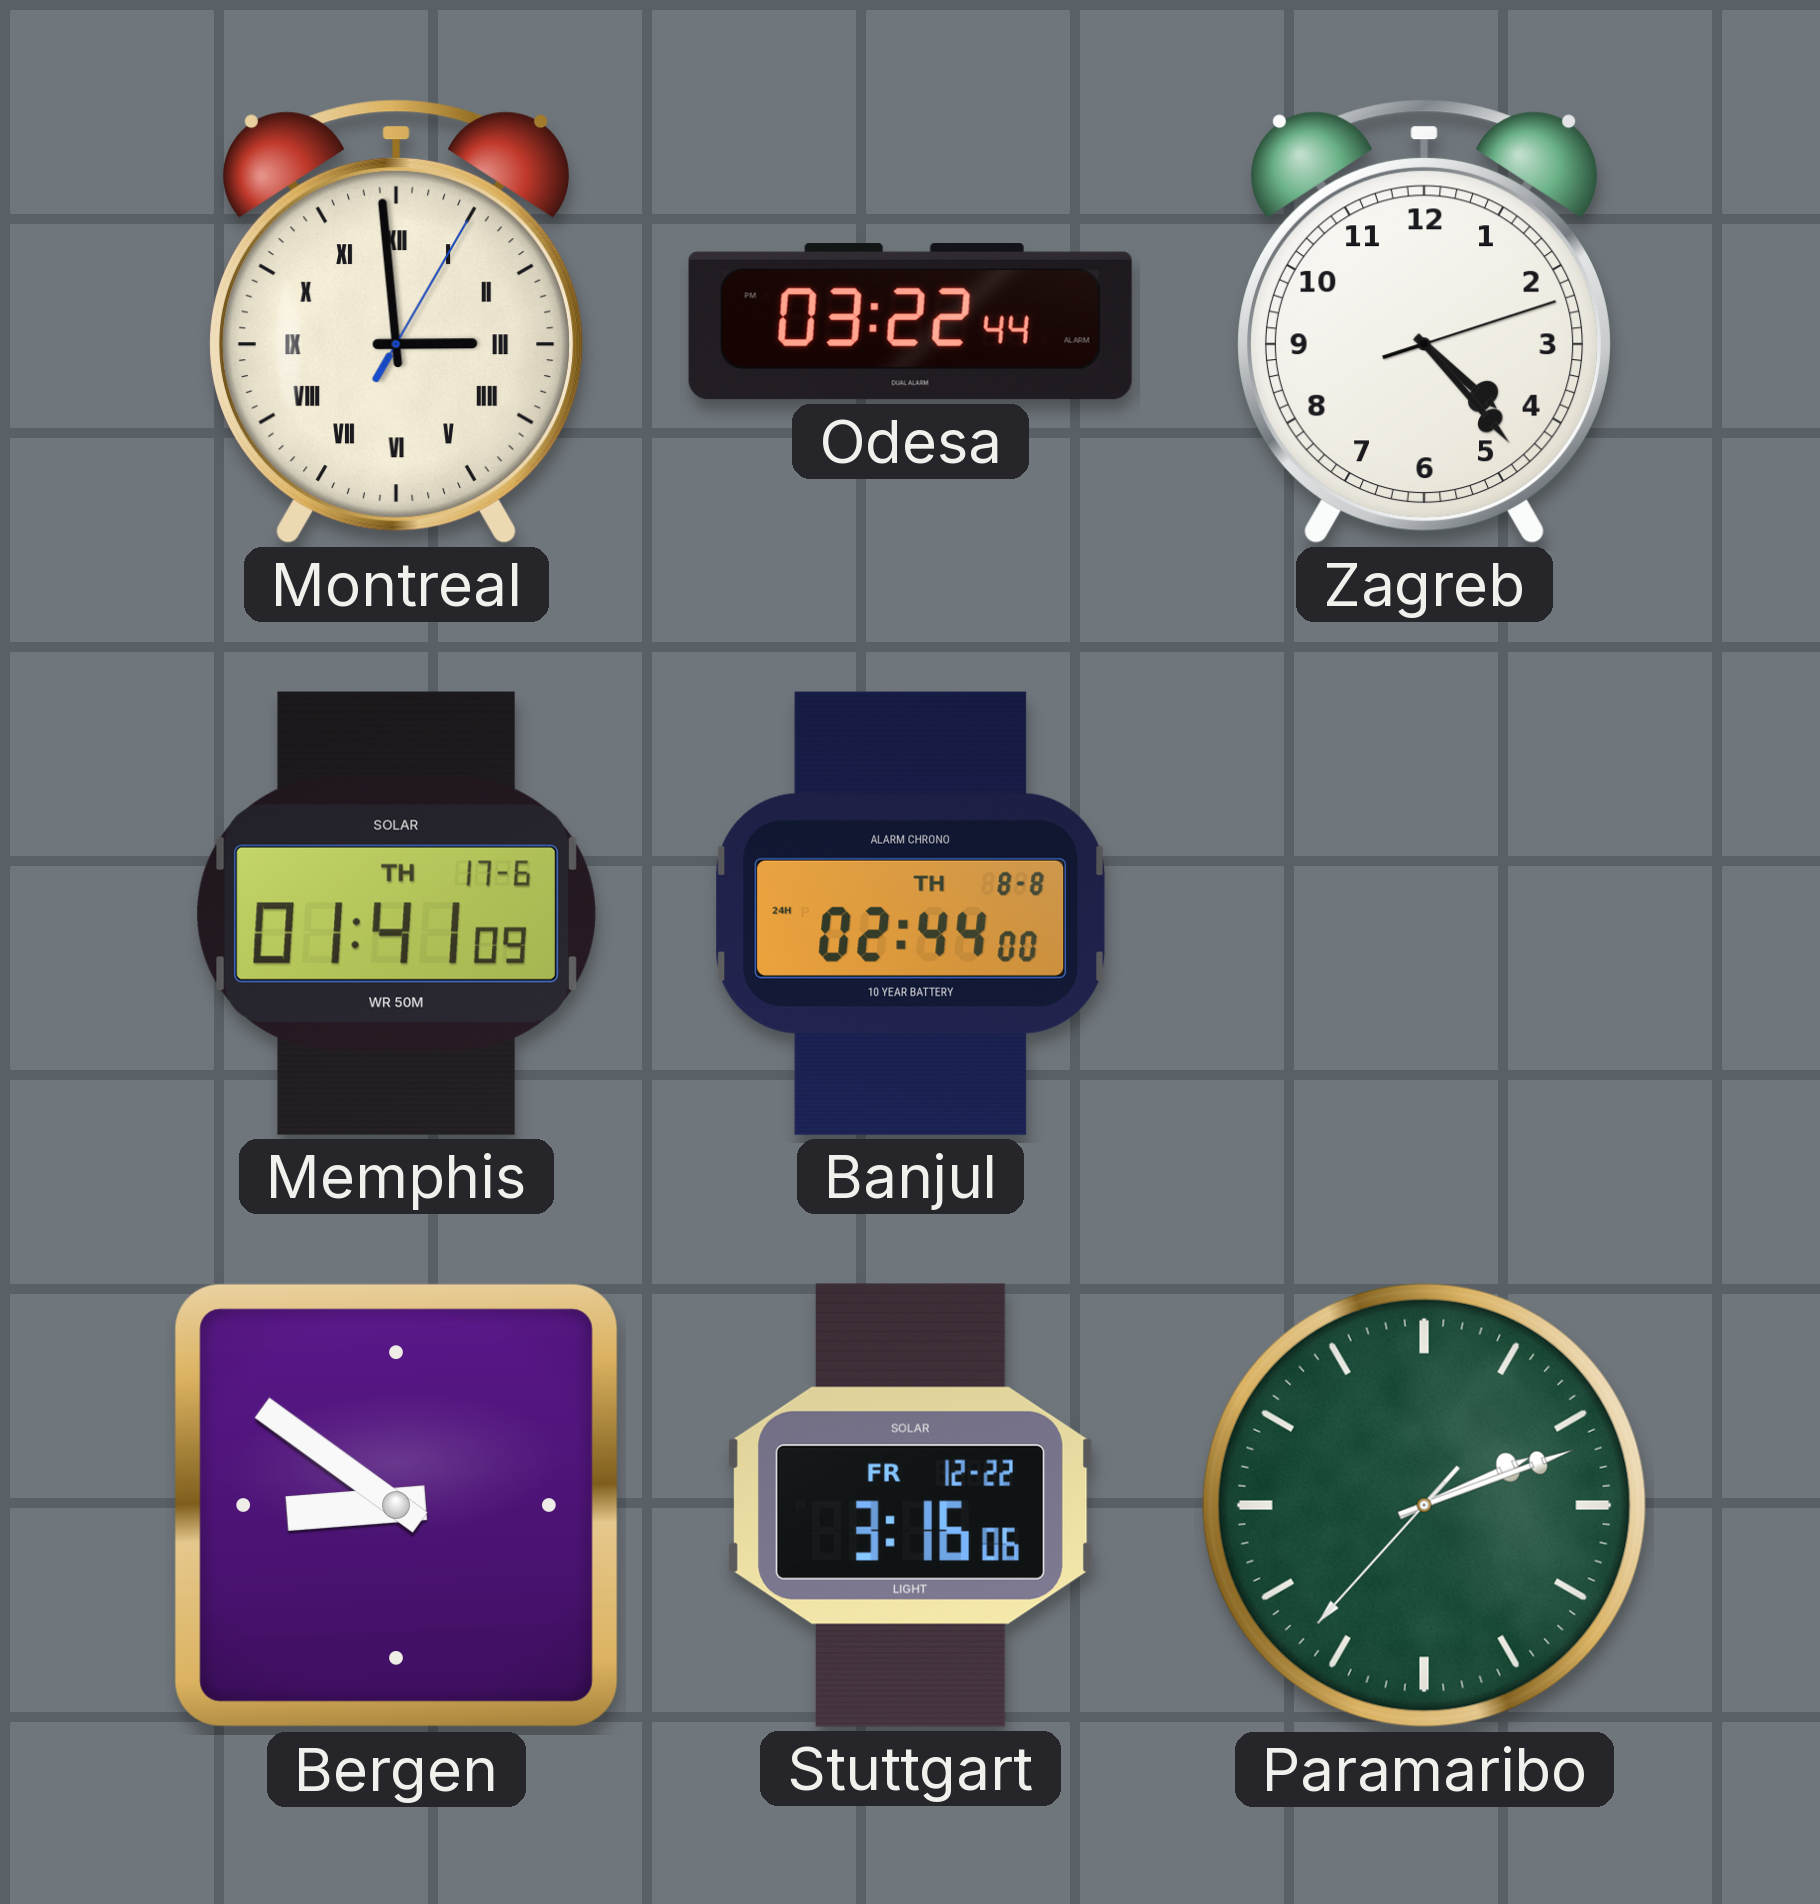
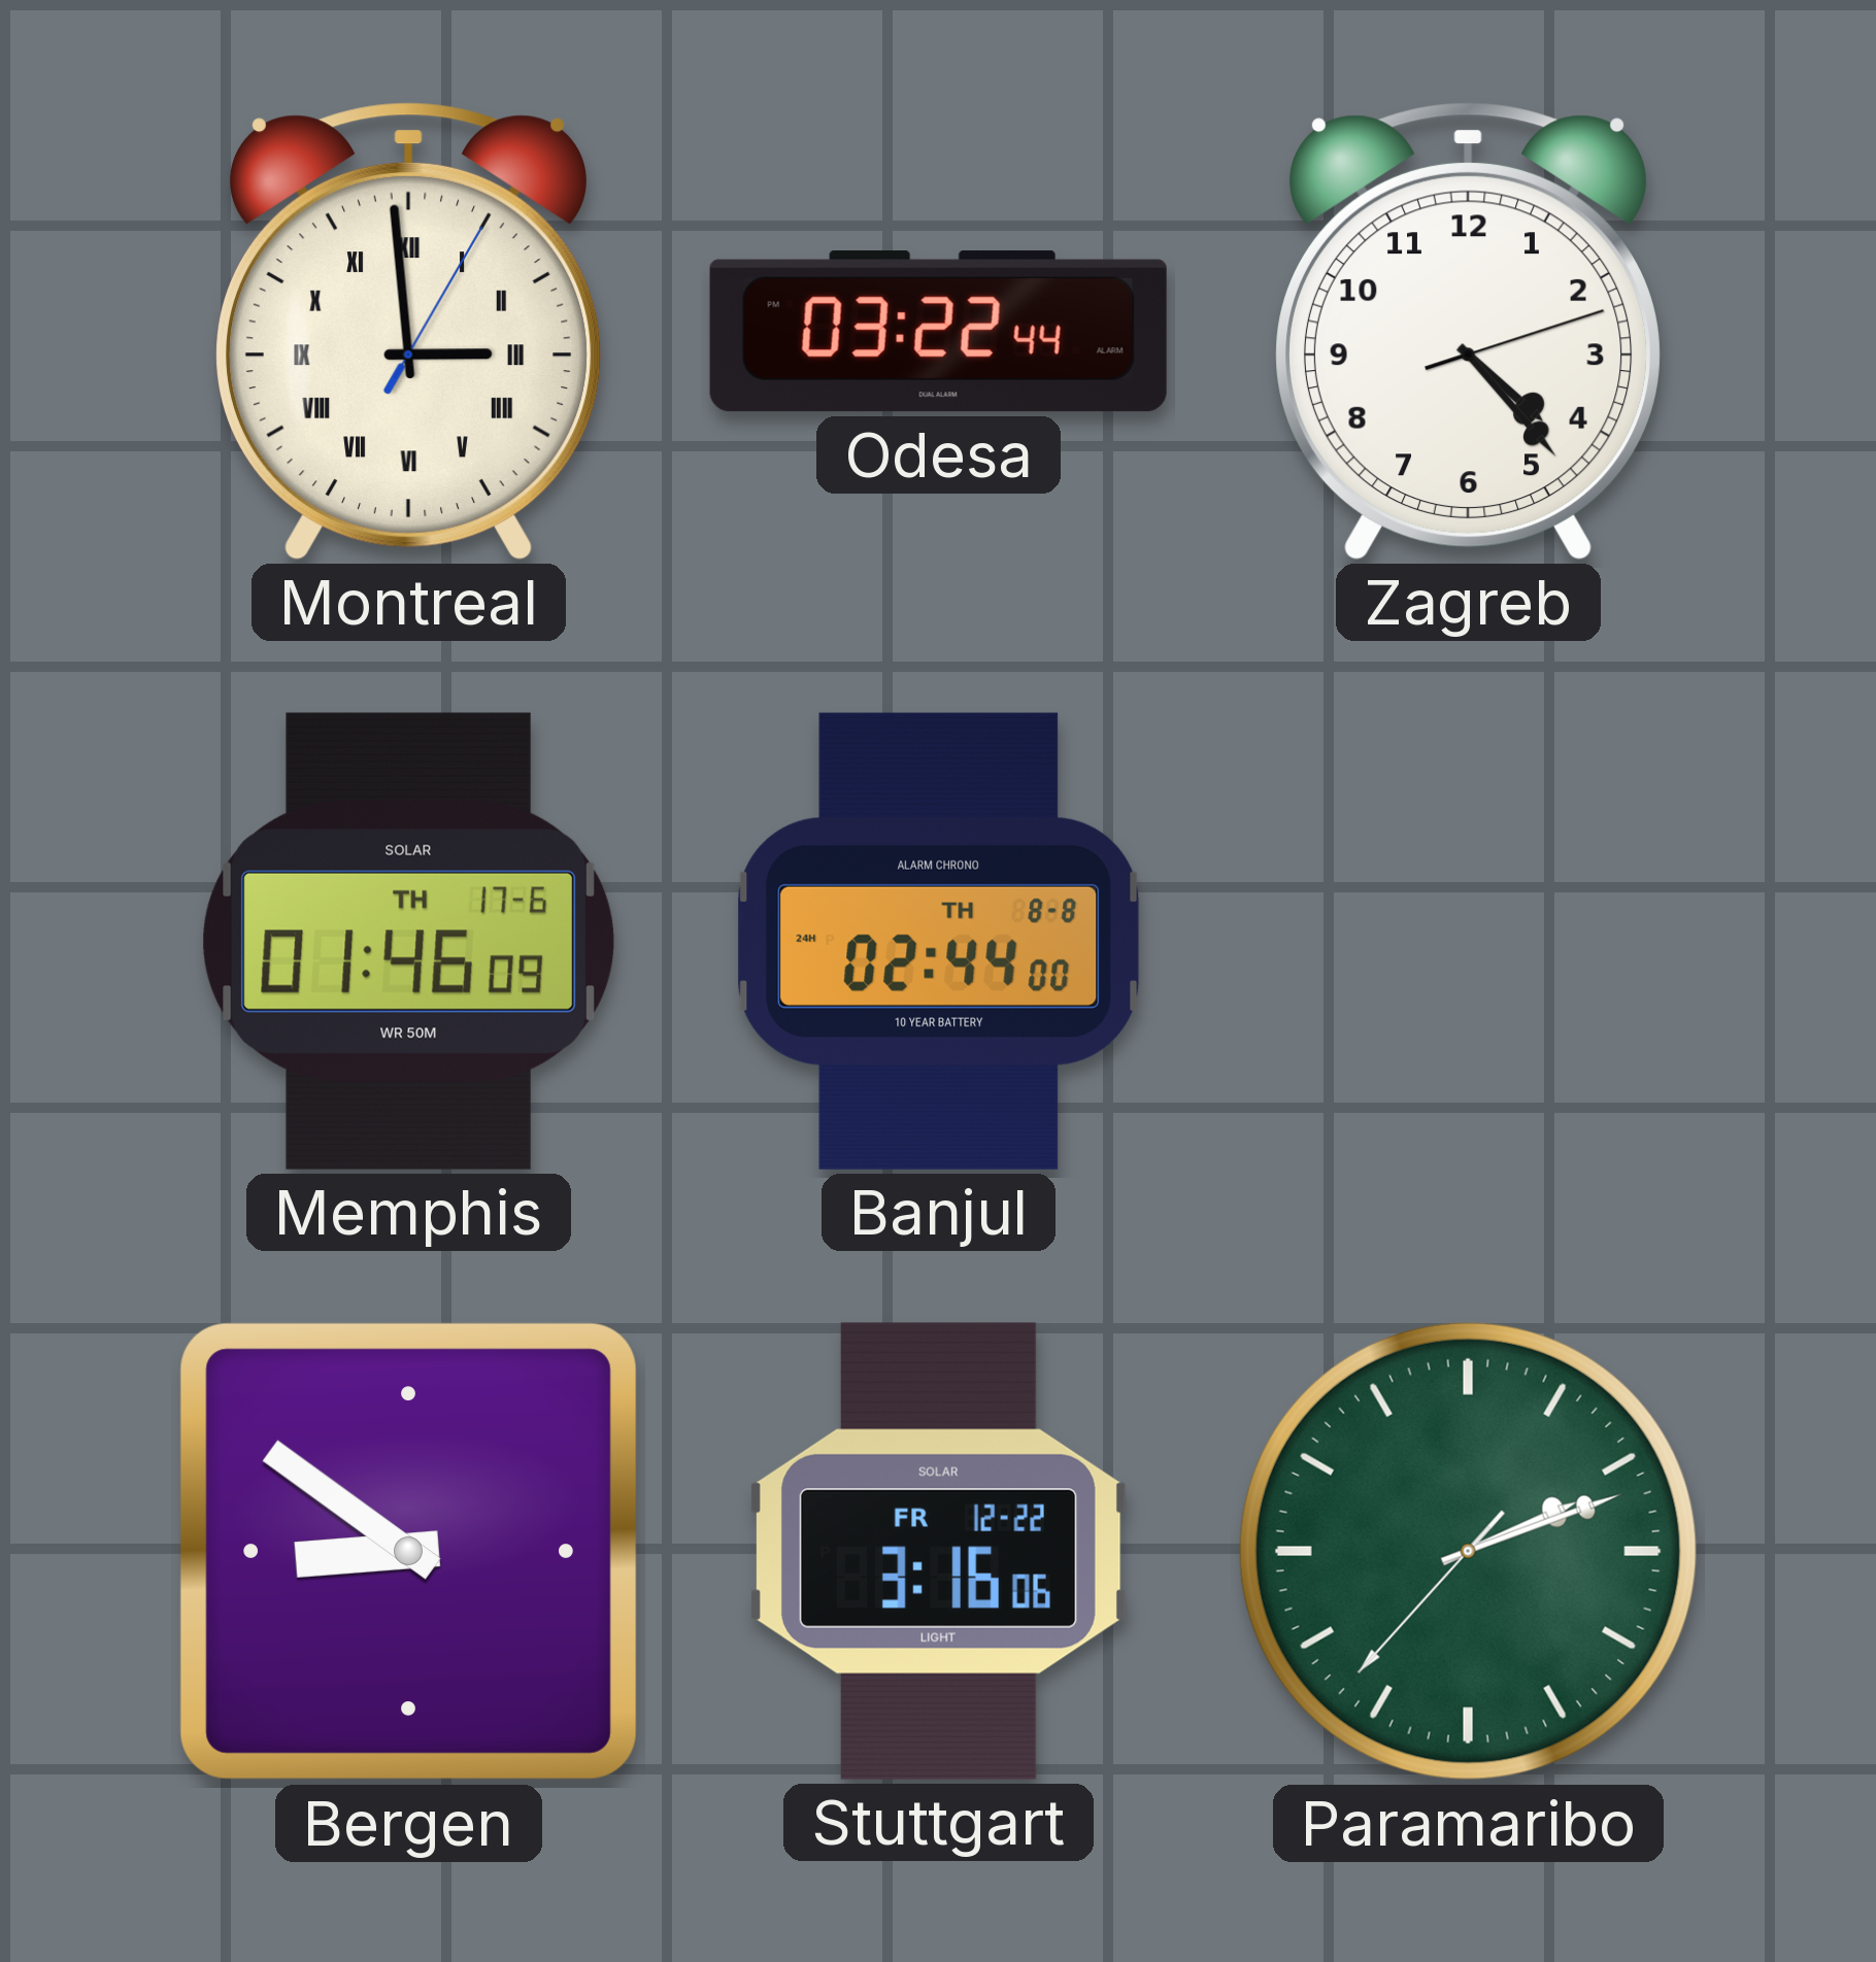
Memphis: 01:41 -> 01:46 (408, 941)
